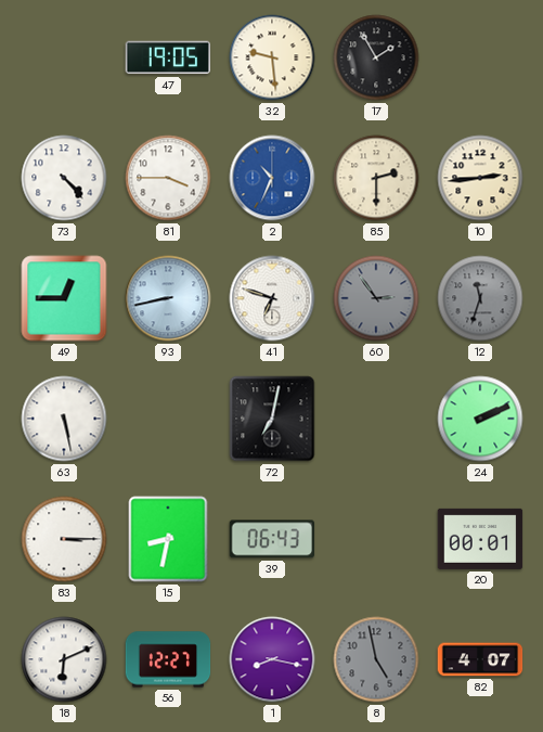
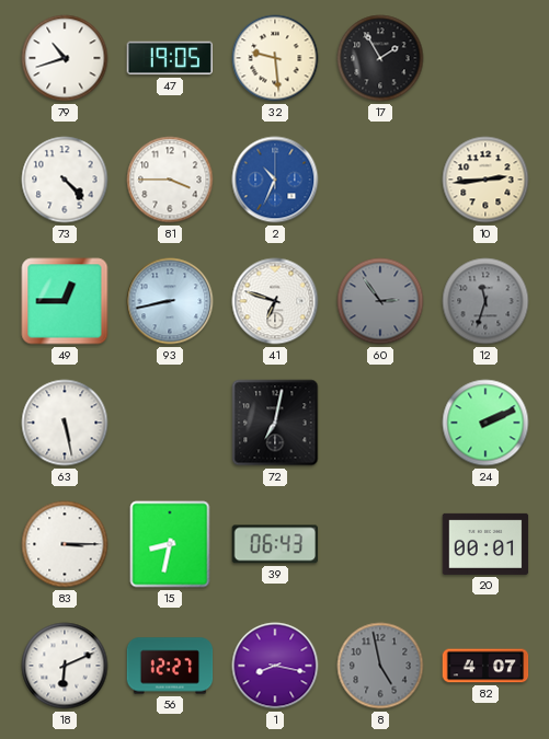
79: none -> 10:42 (65, 58)
85: 2:30 -> none (376, 178)
